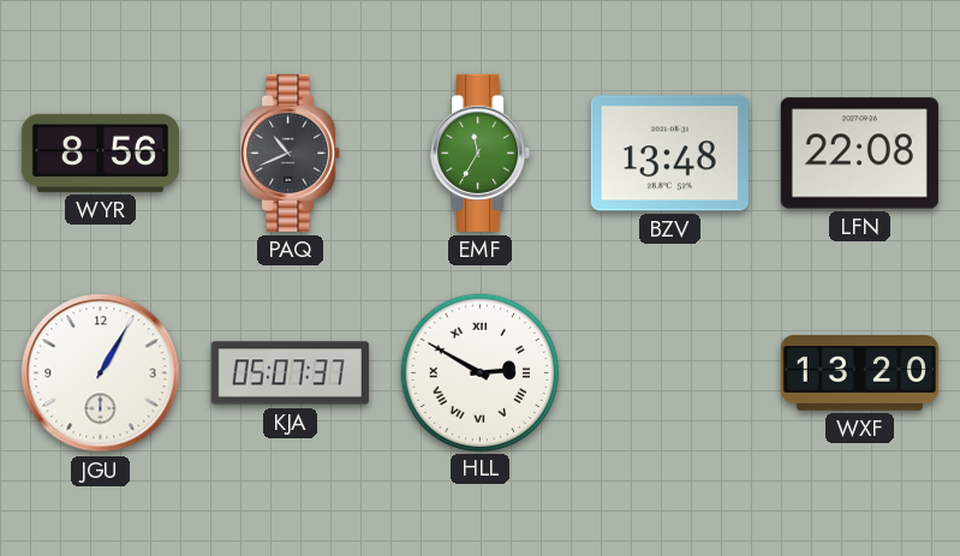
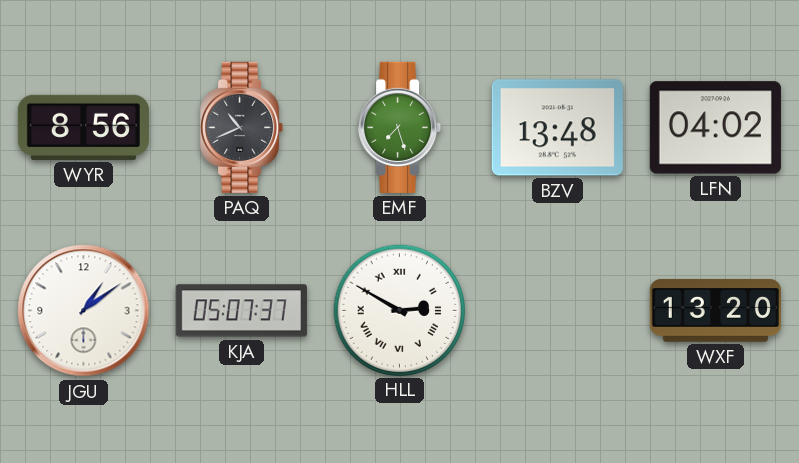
EMF: 11:35 -> 7:27 (400, 127)
LFN: 22:08 -> 04:02 (715, 128)
JGU: 1:05 -> 1:09 (84, 311)
